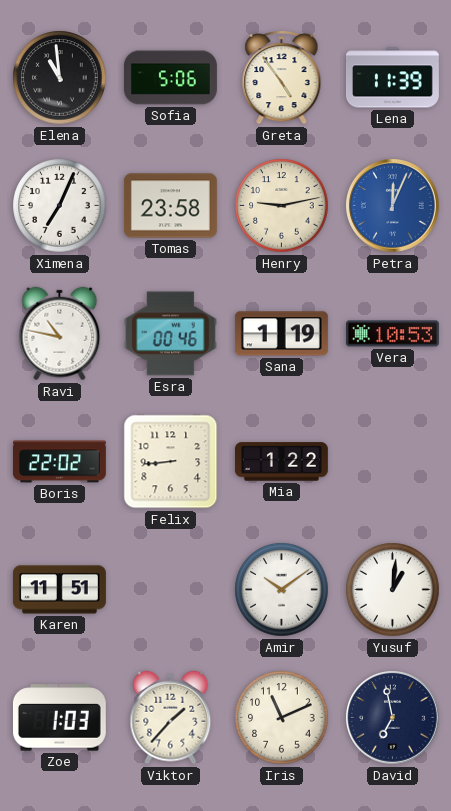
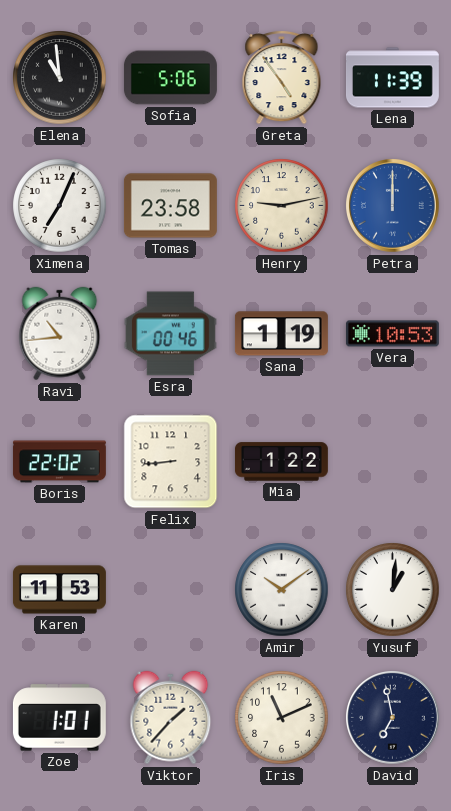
Petra: 12:04 -> 12:00 (393, 206)
Ravi: 10:47 -> 10:44 (60, 334)
Karen: 11:51 -> 11:53 (59, 590)
Zoe: 1:03 -> 1:01 (59, 718)
